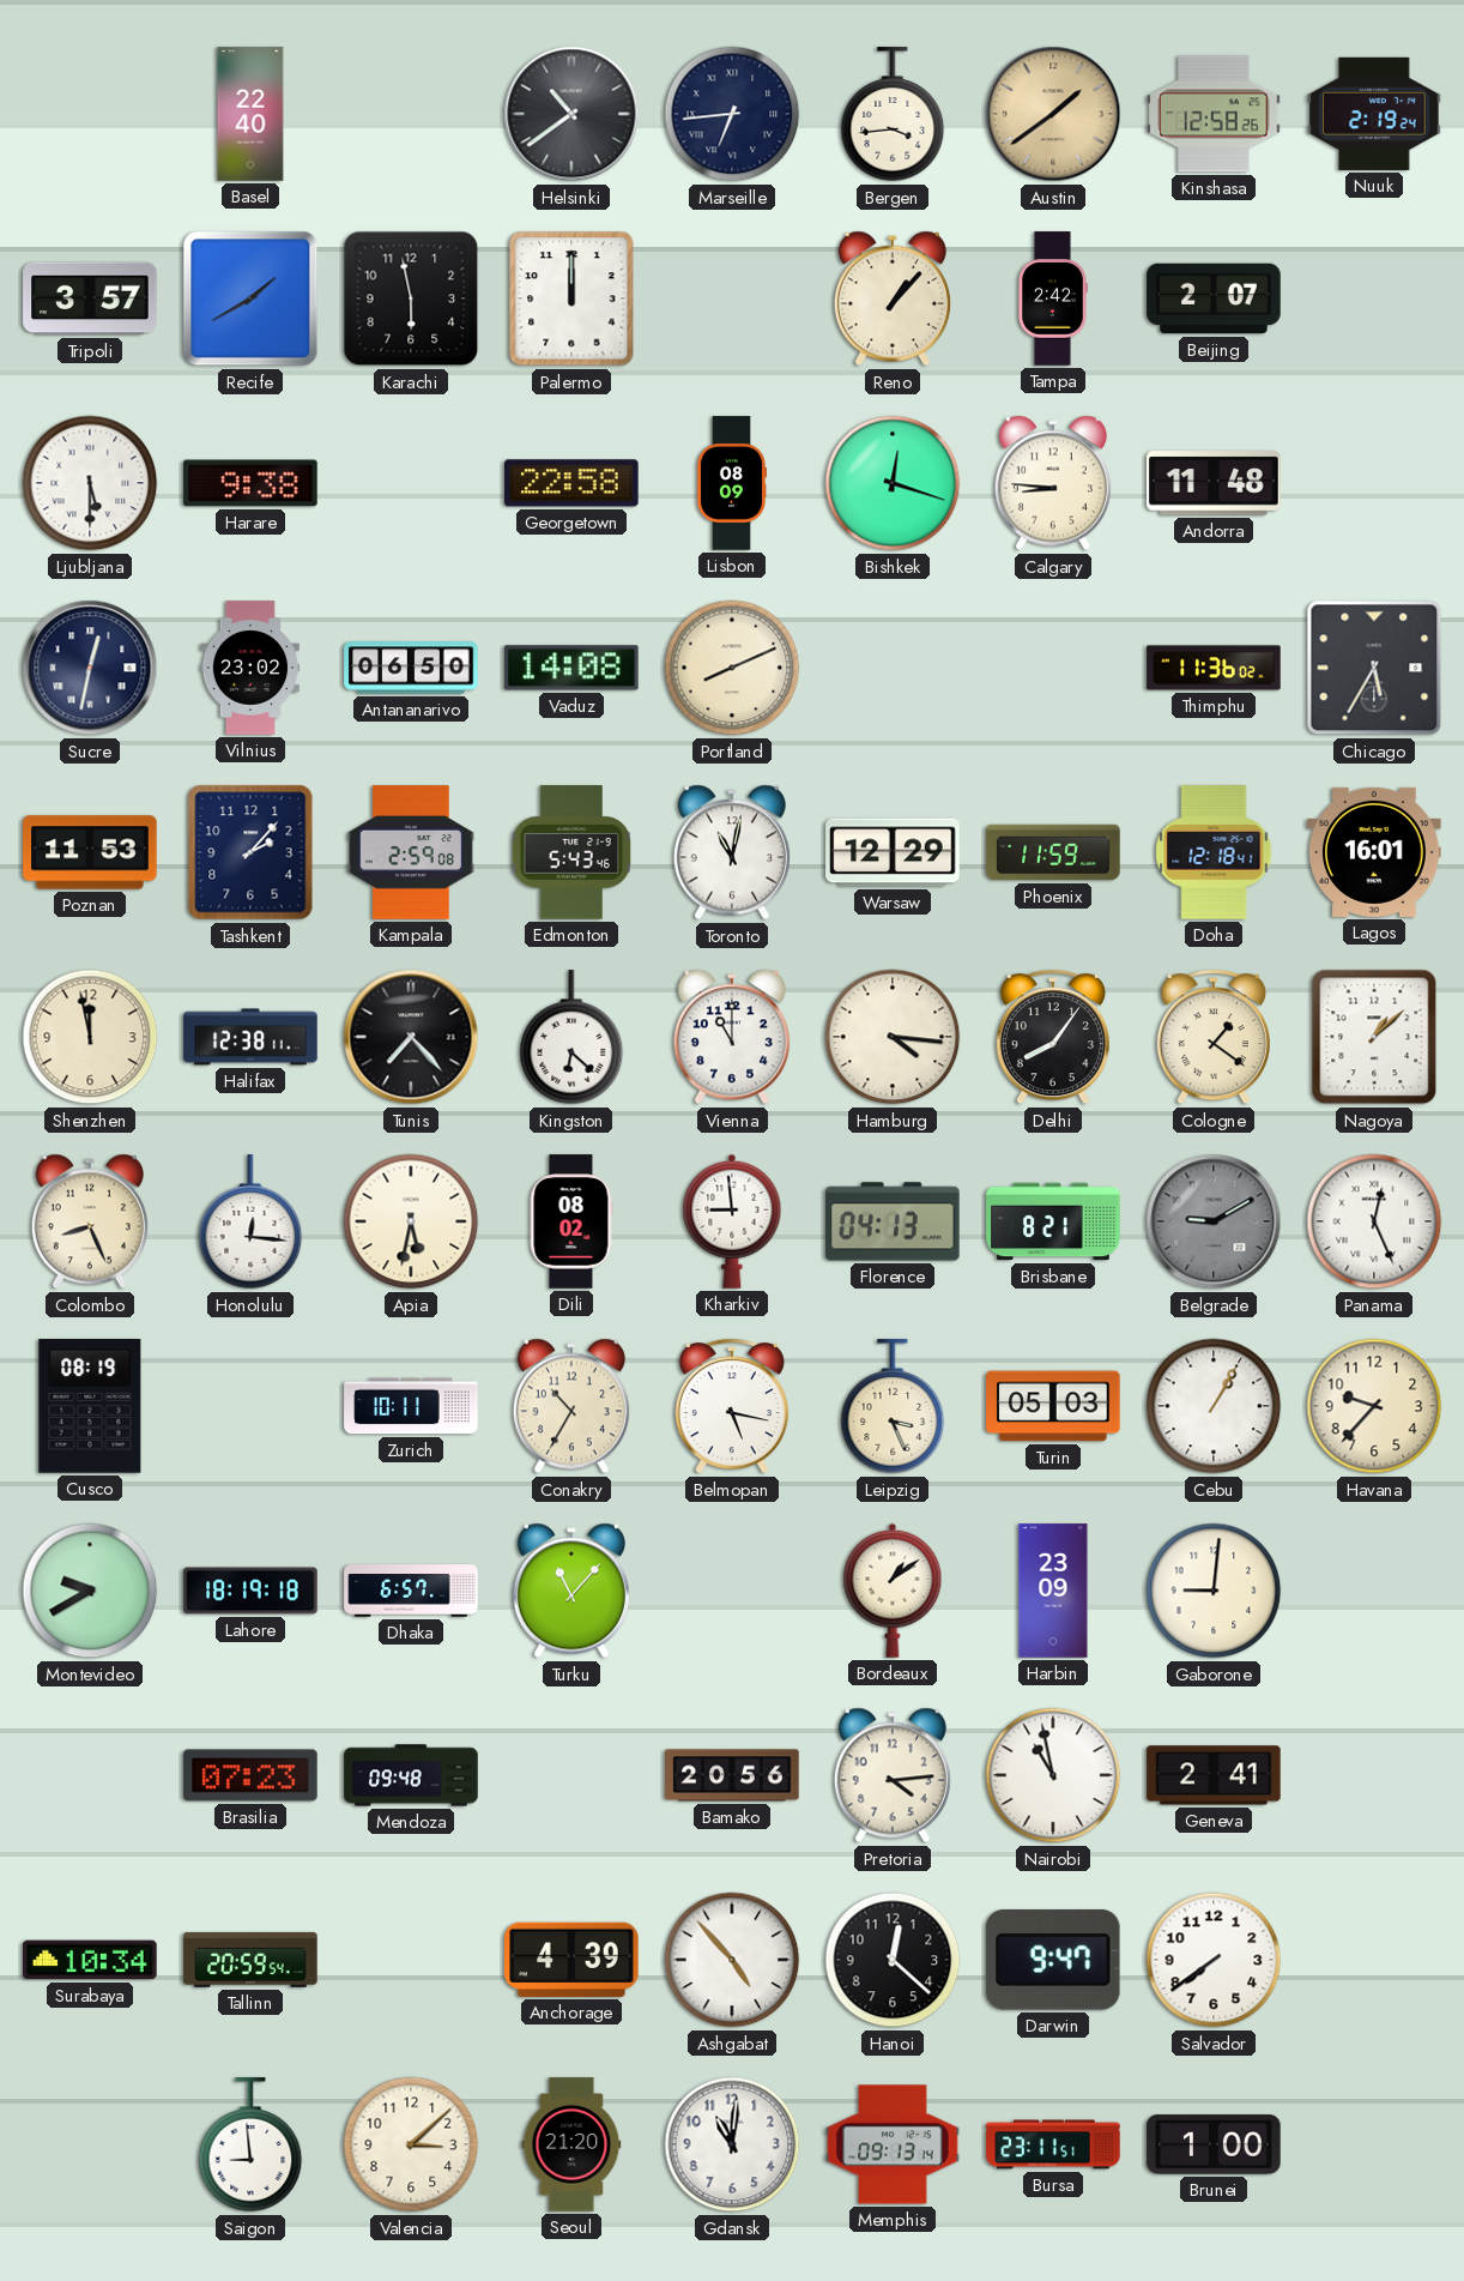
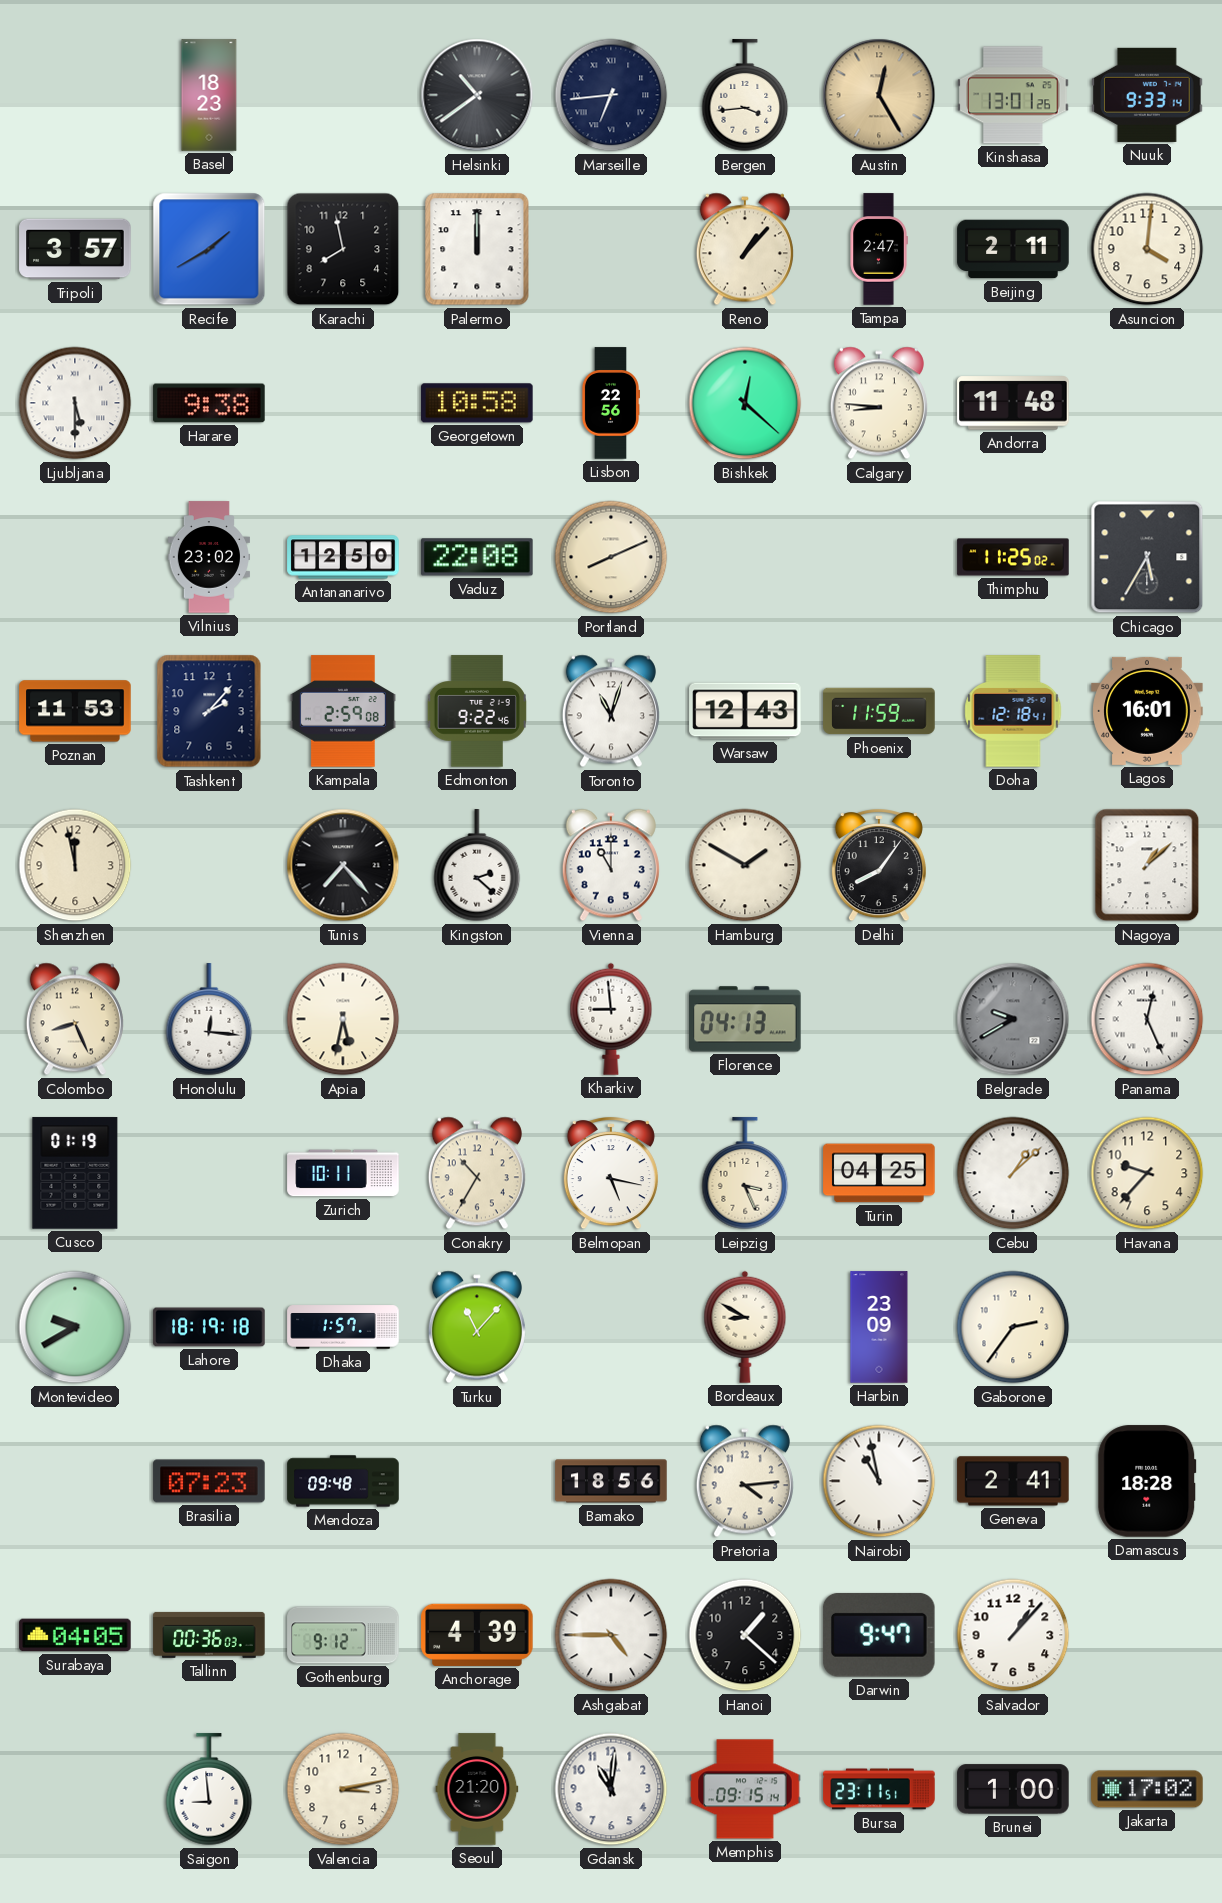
Basel: 22:40 -> 18:23 (209, 95)
Austin: 1:39 -> 12:25 (879, 95)
Kinshasa: 12:58 -> 13:01 (1013, 95)
Nuuk: 2:19 -> 9:33 (1147, 95)
Karachi: 5:58 -> 7:58 (343, 249)
Tampa: 2:42 -> 2:47 (879, 249)
Beijing: 2:07 -> 2:11 (1013, 249)
Asuncion: none -> 4:01 (1147, 249)
Georgetown: 22:58 -> 10:58 (477, 403)
Lisbon: 08:09 -> 22:56 (611, 403)
Bishkek: 12:18 -> 12:22 (745, 403)
Sucre: 12:32 -> none (90, 668)
Antananarivo: 06:50 -> 12:50 (343, 557)
Vaduz: 14:08 -> 22:08 (477, 557)
Thimphu: 11:36 -> 11:25 (1013, 557)
Edmonton: 5:43 -> 9:22 (477, 711)
Toronto: 11:02 -> 11:03 (611, 711)
Warsaw: 12:29 -> 12:43 (745, 711)
Halifax: 12:38 -> none (250, 1037)
Kingston: 6:22 -> 2:22 (477, 866)
Hamburg: 4:16 -> 1:50 (745, 865)
Cologne: 1:21 -> none (1214, 1038)
Dili: 08:02 -> none (571, 1221)
Brisbane: 8:21 -> none (1053, 1221)
Belgrade: 9:10 -> 9:40 (1013, 1019)
Cusco: 08:19 -> 01:19 (75, 1173)
Turin: 05:03 -> 04:25 (879, 1173)
Cebu: 1:05 -> 1:08 (1013, 1173)
Dhaka: 6:57 -> 1:57 (343, 1327)
Bordeaux: 1:09 -> 8:50 (745, 1327)
Gaborone: 9:01 -> 2:36 (1013, 1327)
Bamako: 20:56 -> 18:56 (611, 1481)
Damascus: none -> 18:28 (1147, 1481)
Surabaya: 10:34 -> 04:05 (75, 1635)
Tallinn: 20:59 -> 00:36 (209, 1635)
Gothenburg: none -> 9:12 (343, 1635)
Ashgabat: 4:53 -> 4:45 (611, 1635)
Hanoi: 12:22 -> 1:22 (745, 1635)
Salvador: 7:39 -> 1:07 (1013, 1635)
Valencia: 3:08 -> 3:13 (343, 1789)
Memphis: 09:13 -> 09:15 (745, 1789)
Jakarta: none -> 17:02 (1147, 1789)
